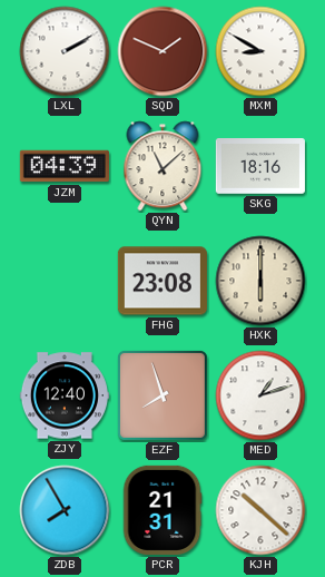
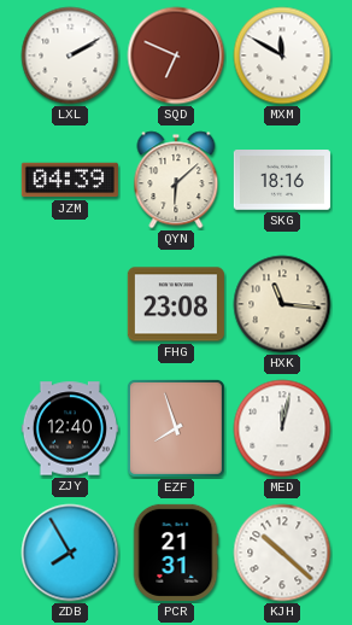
SQD: 1:49 -> 6:49 (176, 56)
MXM: 8:50 -> 11:50 (282, 56)
QYN: 11:08 -> 6:08 (176, 180)
HXK: 6:00 -> 11:16 (282, 304)
MED: 1:12 -> 12:02 (282, 428)
